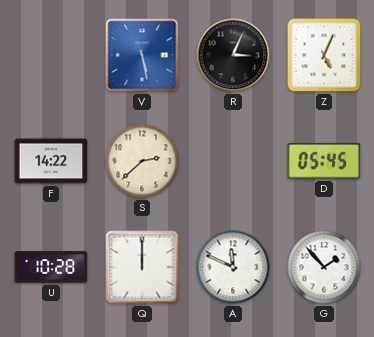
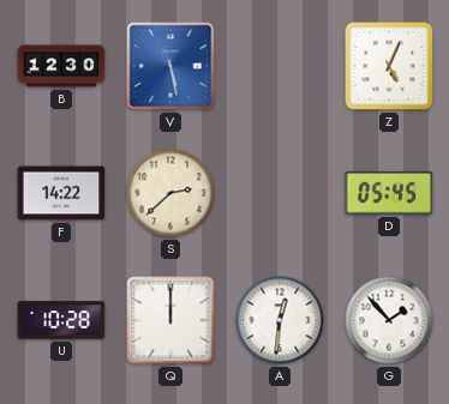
B: none -> 12:30 (61, 66)
R: 3:04 -> none (233, 55)
A: 11:49 -> 12:31 (280, 320)
